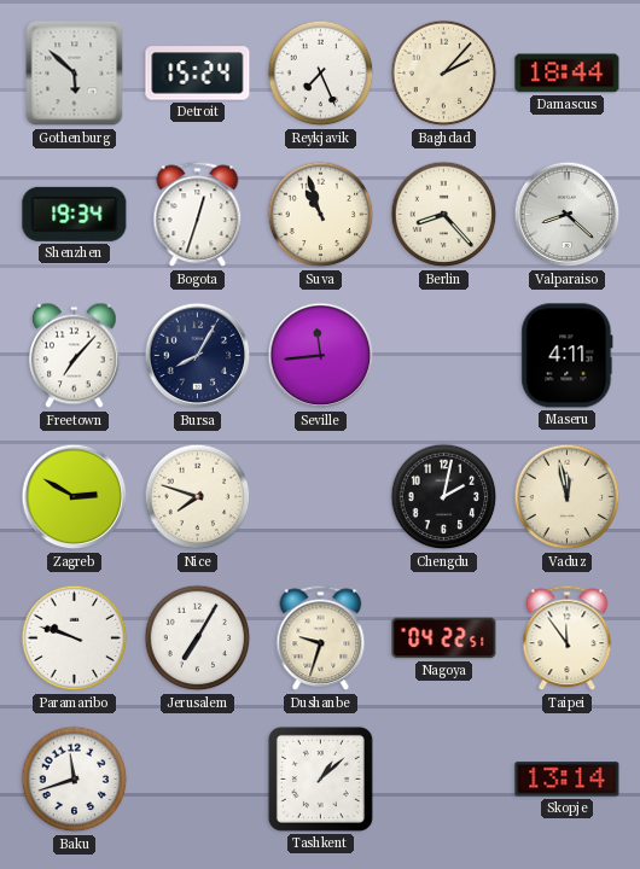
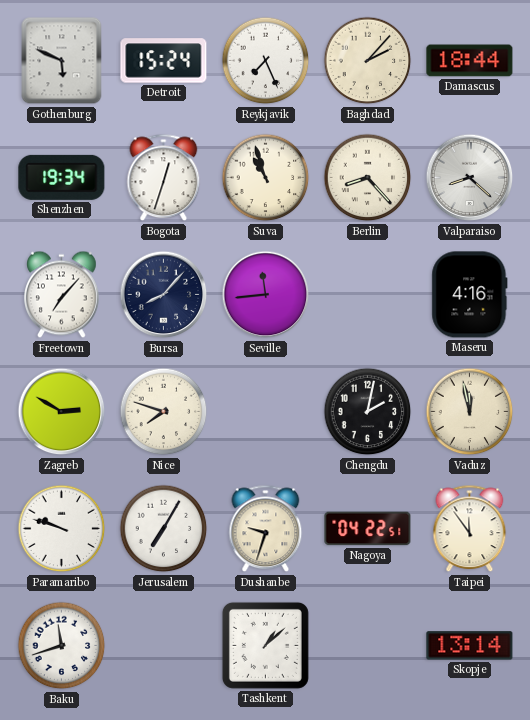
Gothenburg: 5:52 -> 5:49 (62, 61)
Bursa: 8:05 -> 8:07 (164, 295)
Maseru: 4:11 -> 4:16 (470, 295)
